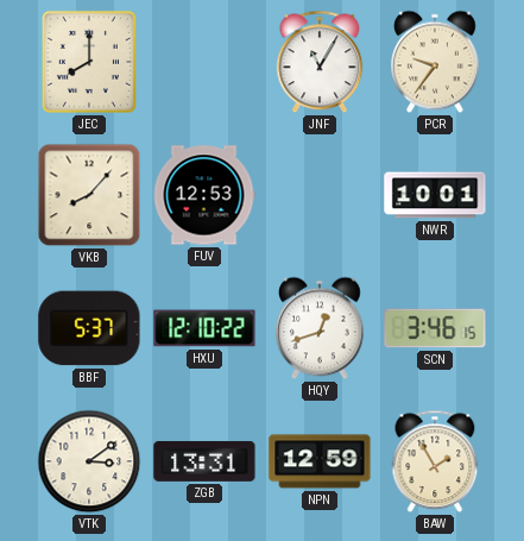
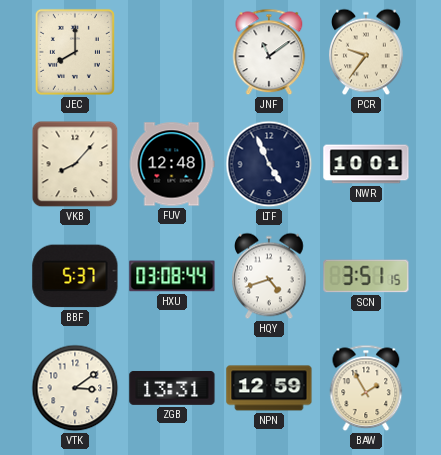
JNF: 11:05 -> 11:09 (269, 52)
FUV: 12:53 -> 12:48 (172, 164)
LTF: none -> 4:56 (269, 164)
HXU: 12:10 -> 03:08 (172, 276)
HQY: 12:42 -> 4:42 (270, 276)
SCN: 3:46 -> 3:51 (366, 276)
